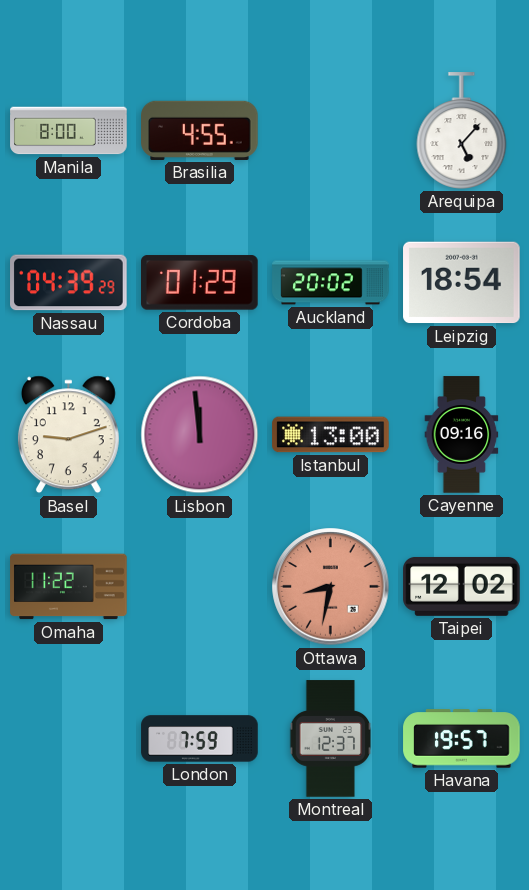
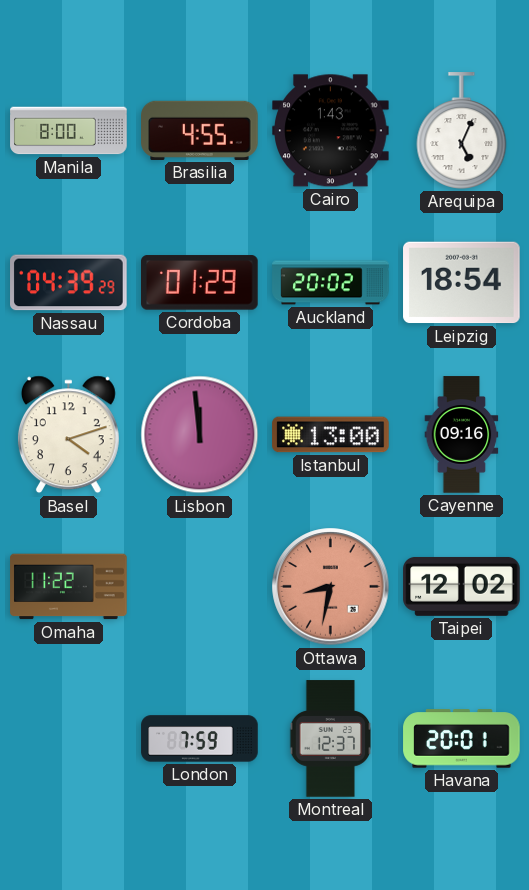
Cairo: none -> 1:43 (331, 131)
Arequipa: 5:07 -> 5:04 (462, 131)
Basel: 9:12 -> 4:12 (68, 435)
Havana: 19:57 -> 20:01 (462, 739)
